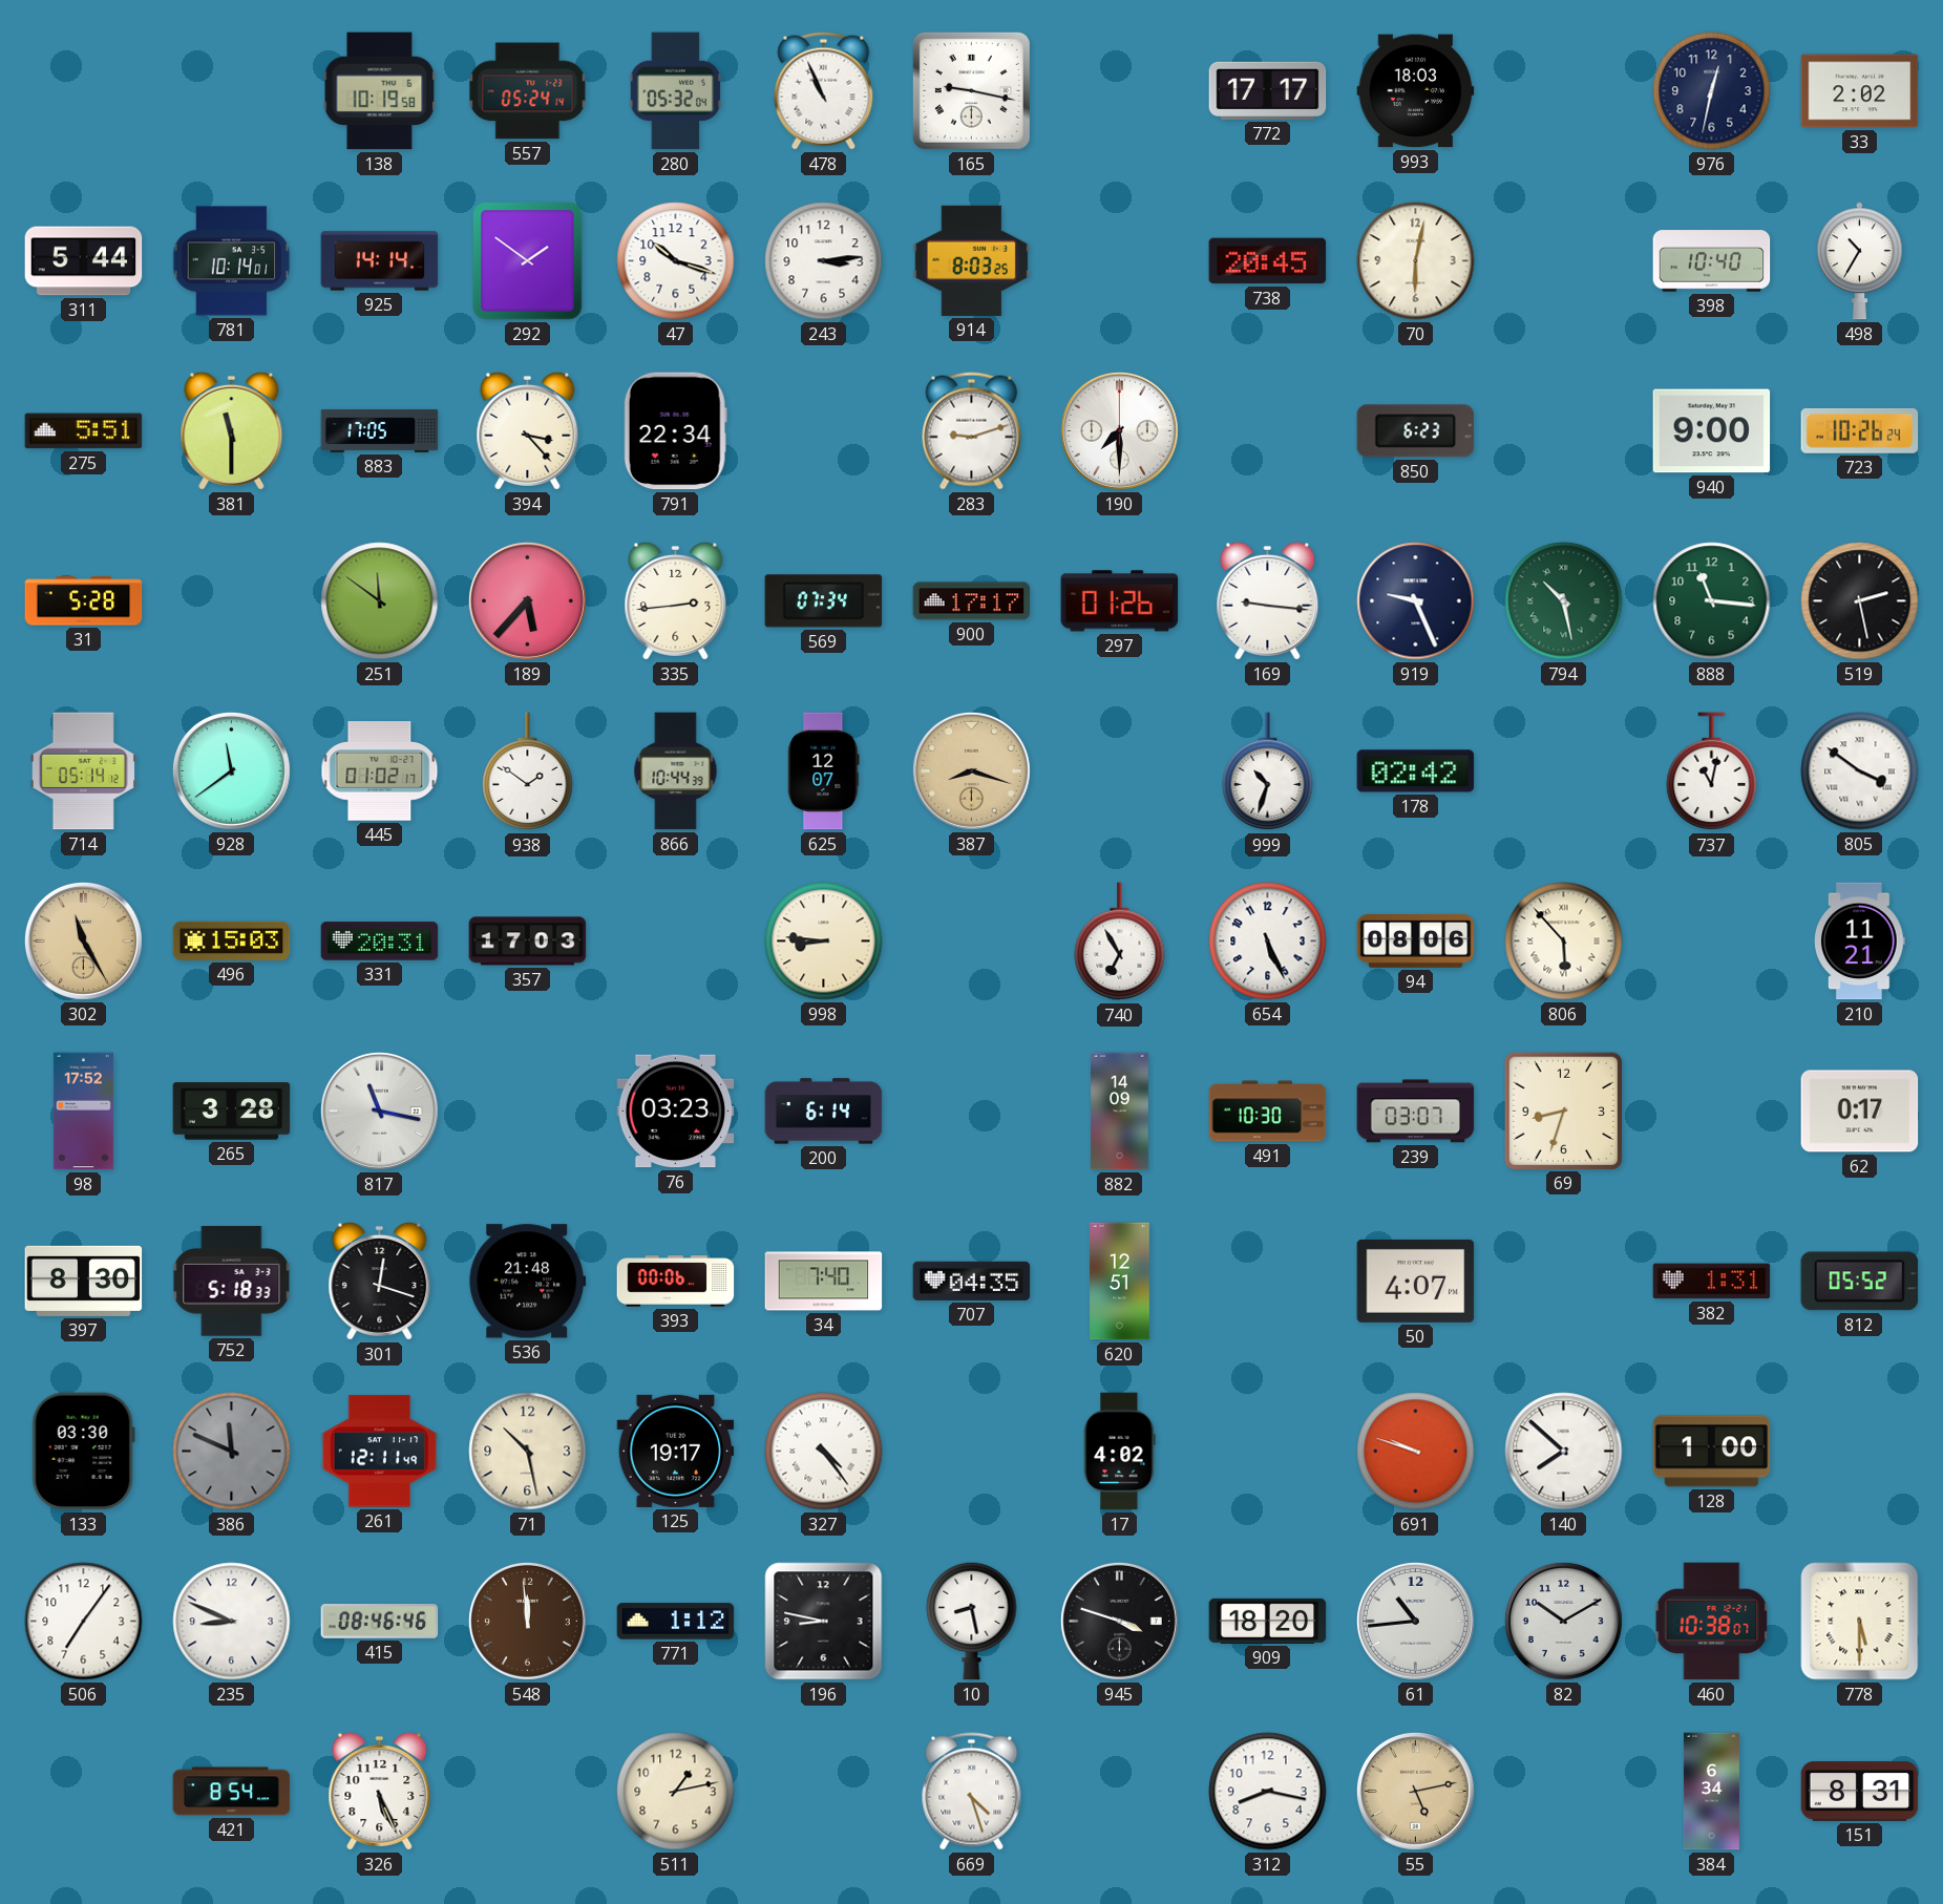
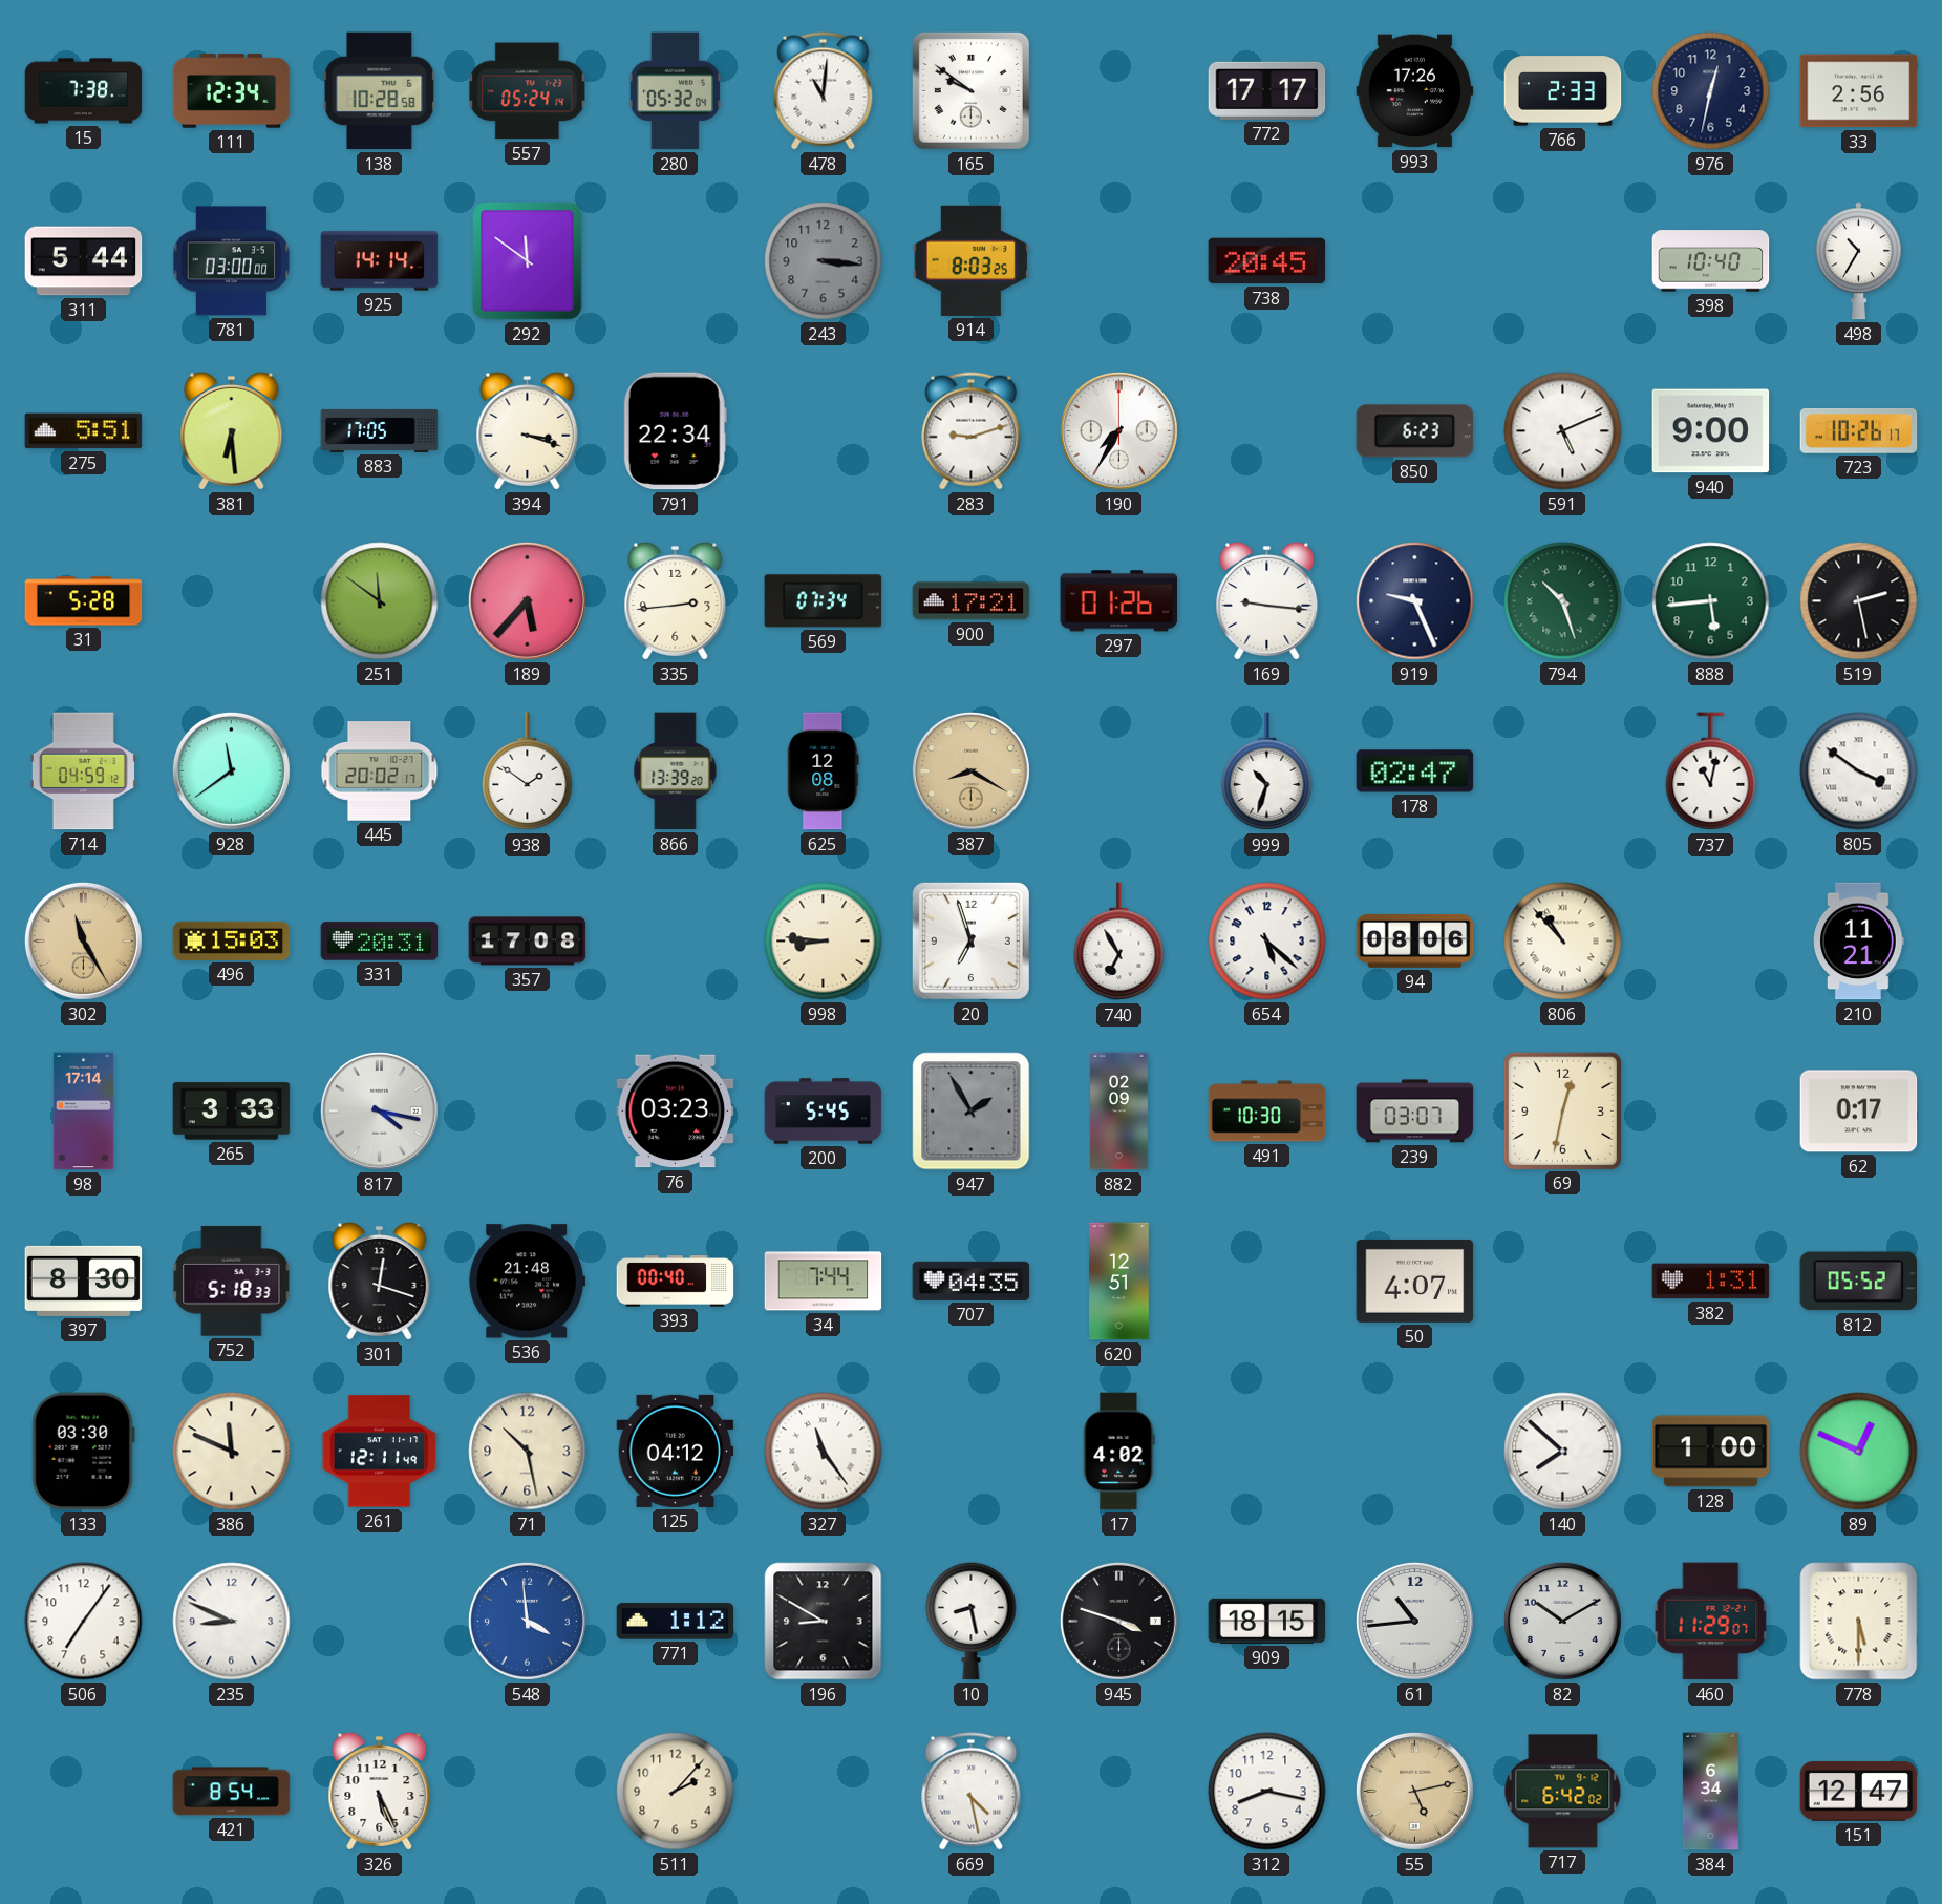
15: none -> 7:38 (84, 91)
111: none -> 12:34 (232, 91)
138: 10:19 -> 10:28 (380, 91)
478: 10:56 -> 11:01 (824, 91)
165: 9:17 -> 9:51 (970, 90)
993: 18:03 -> 17:26 (1415, 91)
766: none -> 2:33 (1563, 91)
33: 2:02 -> 2:56 (1859, 91)
781: 10:14 -> 03:00 (232, 261)
292: 1:51 -> 11:51 (528, 261)
47: 10:18 -> none (676, 261)
243: 3:14 -> 3:16 (824, 261)
243 dial: white -> grey (824, 261)
70: 6:02 -> none (1416, 261)
381: 11:30 -> 6:29 (232, 430)
394: 3:23 -> 3:18 (528, 430)
190: 7:30 -> 7:35 (1118, 430)
591: none -> 5:11 (1563, 431)
723: 10:26:24 -> 10:26:17 (1859, 431)
900: 17:17 -> 17:21 (972, 601)
794: 10:28 -> 10:27 (1563, 601)
888: 11:16 -> 5:44 (1711, 601)
714: 05:14 -> 04:59 (83, 771)
445: 01:02 -> 20:02 (380, 771)
866: 10:44 -> 13:39 (676, 771)
625: 12:07 -> 12:08 (824, 771)
387: 8:18 -> 8:20 (970, 770)
178: 02:42 -> 02:47 (1415, 771)
357: 17:03 -> 17:08 (528, 942)
20: none -> 6:57 (970, 940)
654: 5:26 -> 5:22 (1267, 942)
806: 5:53 -> 10:53 (1563, 942)
98: 17:52 -> 17:14 (83, 1112)
265: 3:28 -> 3:33 (232, 1112)
817: 11:17 -> 4:17 (379, 1110)
200: 6:14 -> 5:45 (824, 1112)
947: none -> 1:55 (972, 1112)
882: 14:09 -> 02:09 (1119, 1112)
69: 8:33 -> 12:32 (1562, 1110)
393: 00:06 -> 00:40 (676, 1282)
34: 7:40 -> 7:44 (824, 1282)
386 dial: grey -> cream (232, 1452)
125: 19:17 -> 04:12 (676, 1451)
327: 4:24 -> 11:24 (824, 1452)
691: 9:48 -> none (1416, 1452)
89: none -> 12:49 (1859, 1452)
415: 08:46 -> none (380, 1622)
548: 11:59 -> 3:59 (527, 1621)
548 dial: brown -> blue (527, 1621)
196: 8:47 -> 8:50 (824, 1622)
909: 18:20 -> 18:15 (1267, 1621)
460: 10:38 -> 11:29 (1711, 1622)
511: 1:13 -> 2:07 (676, 1792)
669: 4:27 -> 4:28 (972, 1792)
717: none -> 6:42 (1563, 1792)
151: 8:31 -> 12:47 (1859, 1792)
